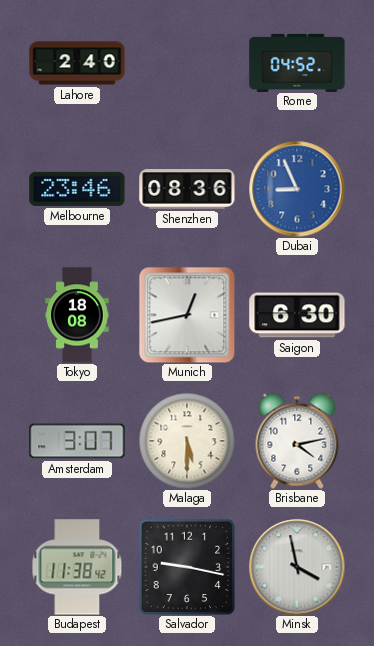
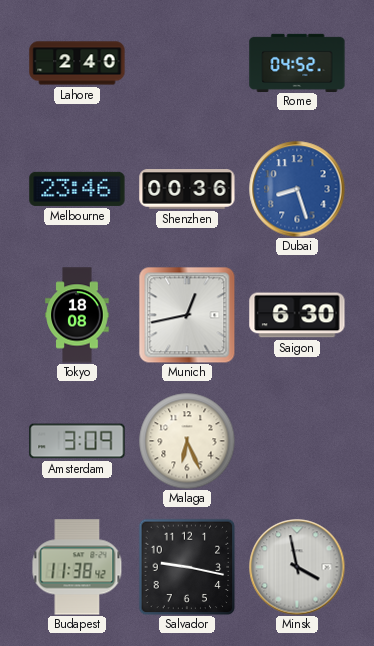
Shenzhen: 08:36 -> 00:36 (187, 189)
Dubai: 8:56 -> 8:27 (297, 189)
Amsterdam: 3:07 -> 3:09 (77, 441)
Malaga: 5:30 -> 6:26 (187, 441)
Brisbane: 4:13 -> none (297, 441)
